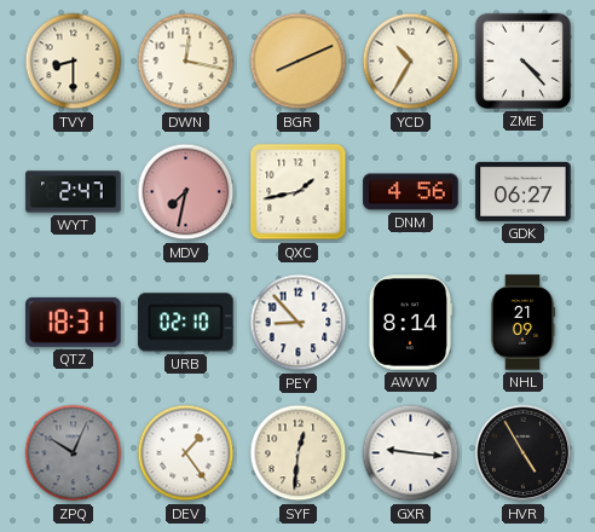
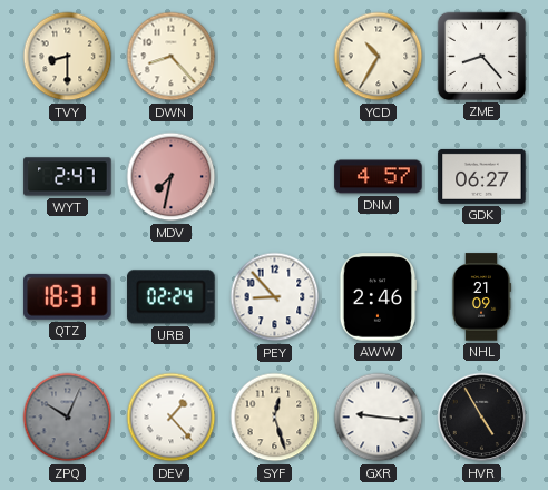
DWN: 12:17 -> 8:23 (172, 57)
BGR: 8:11 -> none (299, 62)
ZME: 4:23 -> 8:23 (481, 56)
QXC: 1:43 -> none (299, 192)
DNM: 4:56 -> 4:57 (379, 177)
URB: 02:10 -> 02:24 (172, 297)
AWW: 8:14 -> 2:46 (378, 297)
DEV: 1:24 -> 1:23 (172, 418)
SYF: 12:31 -> 12:27 (275, 418)
